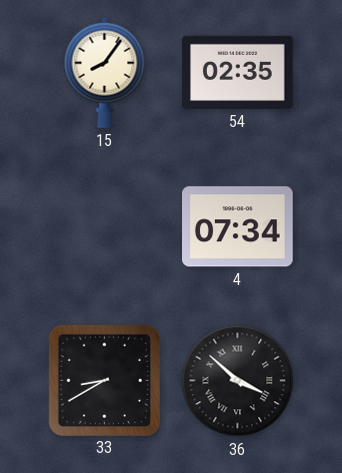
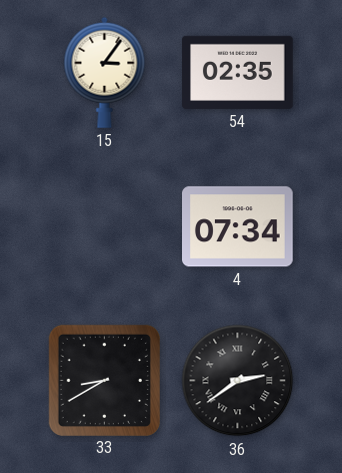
15: 8:06 -> 3:06 (105, 72)
36: 3:52 -> 2:39 (238, 381)
